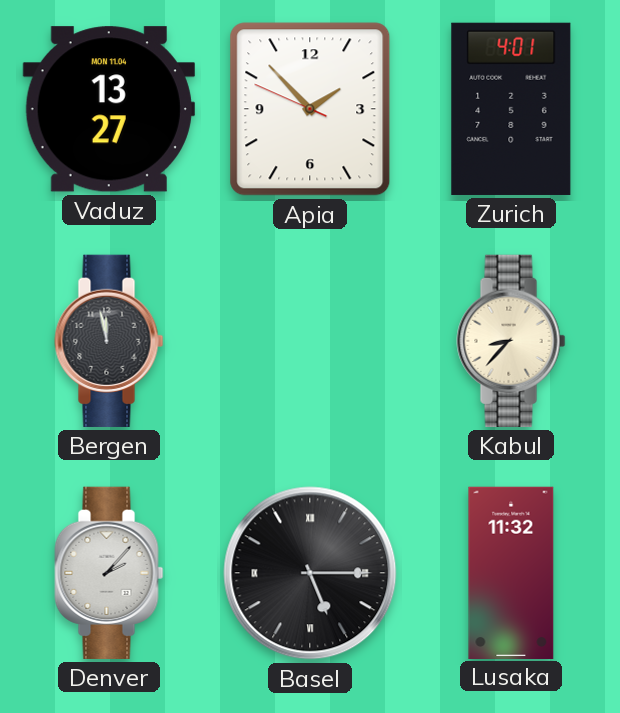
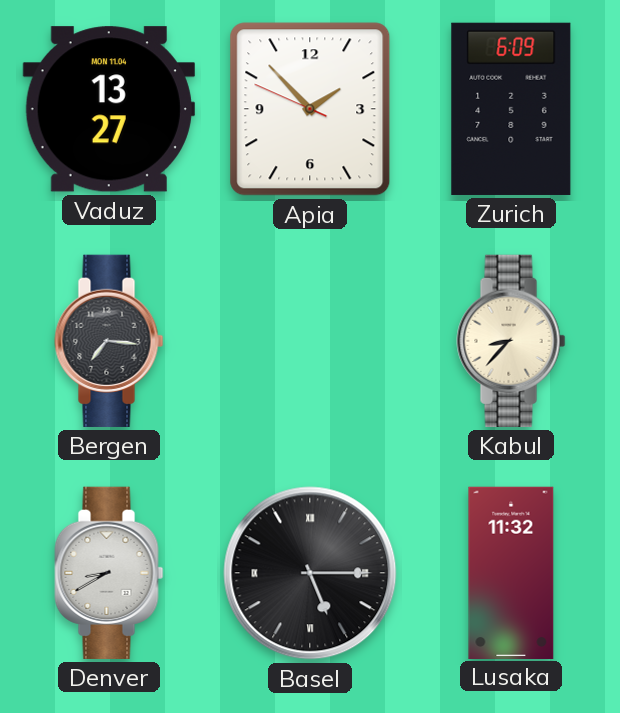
Zurich: 4:01 -> 6:09 (511, 109)
Bergen: 11:58 -> 7:16 (109, 341)
Denver: 2:07 -> 8:40 (109, 573)
